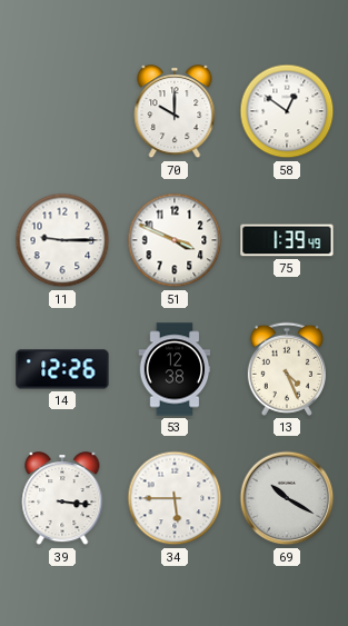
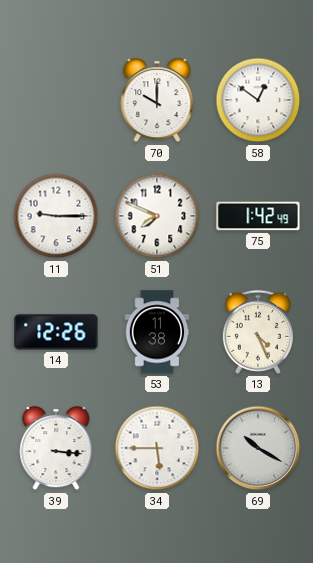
51: 3:49 -> 7:49 (157, 216)
75: 1:39 -> 1:42 (258, 216)
53: 12:38 -> 11:38 (157, 332)
